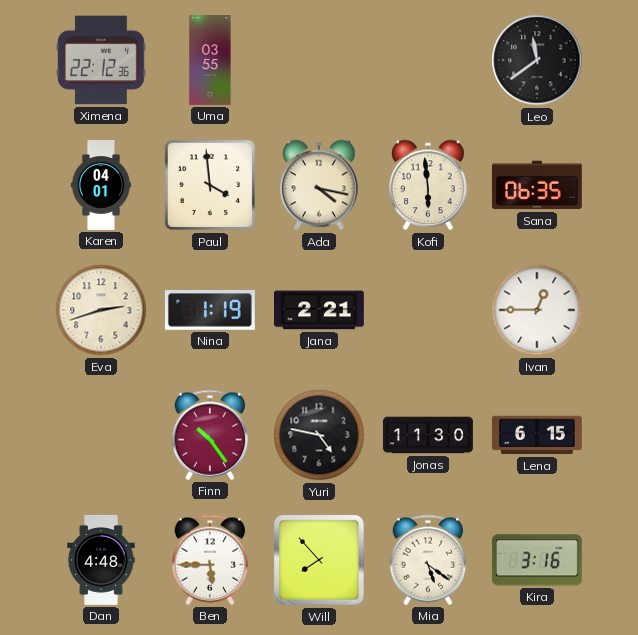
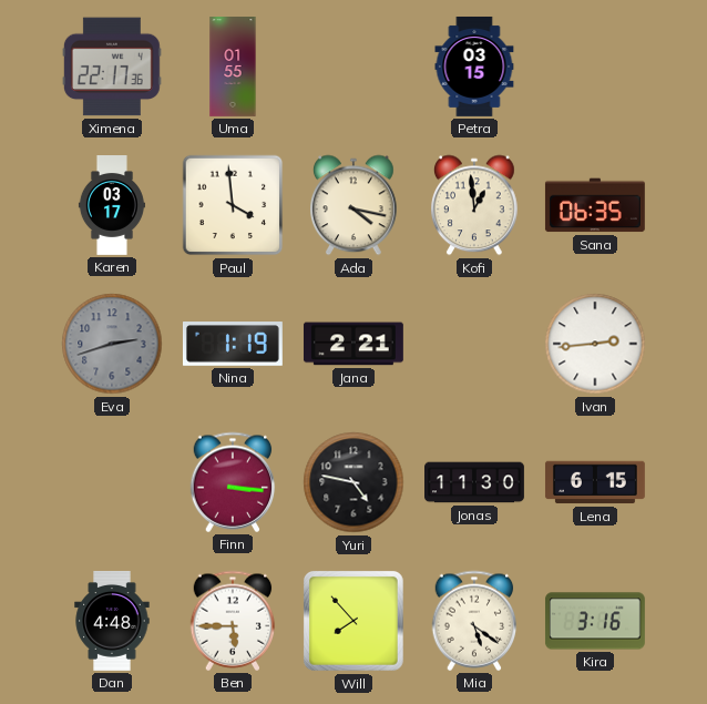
Ximena: 22:12 -> 22:17 (112, 67)
Uma: 03:55 -> 01:55 (233, 68)
Petra: none -> 03:15 (474, 67)
Leo: 11:39 -> none (537, 60)
Karen: 04:01 -> 03:17 (112, 206)
Kofi: 5:59 -> 12:59 (475, 205)
Eva dial: cream -> grey (112, 344)
Ivan: 12:45 -> 2:44 (595, 344)
Finn: 10:24 -> 3:16 (233, 482)
